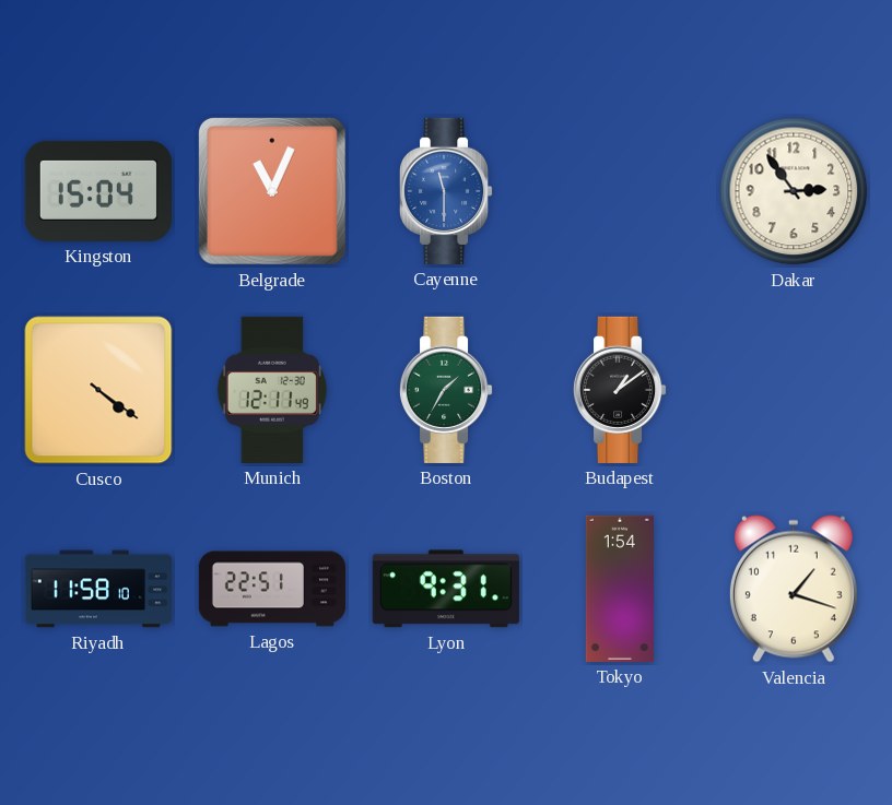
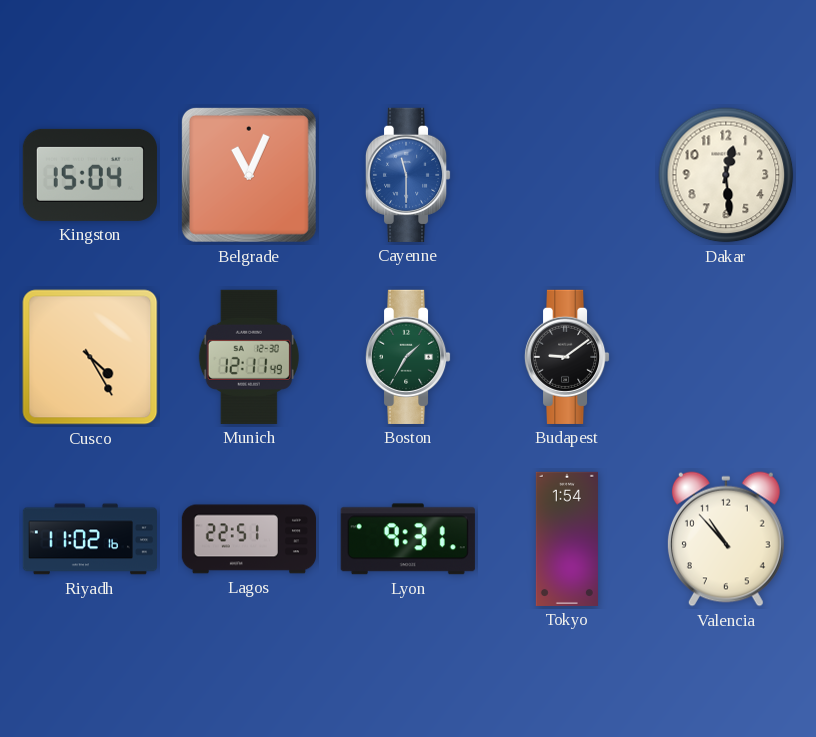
Dakar: 2:54 -> 12:29 (726, 175)
Cusco: 4:21 -> 4:25 (90, 357)
Budapest: 1:09 -> 9:09 (567, 357)
Riyadh: 11:58 -> 11:02 (89, 539)
Valencia: 1:18 -> 10:53 (726, 539)
